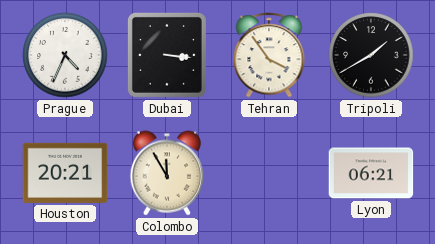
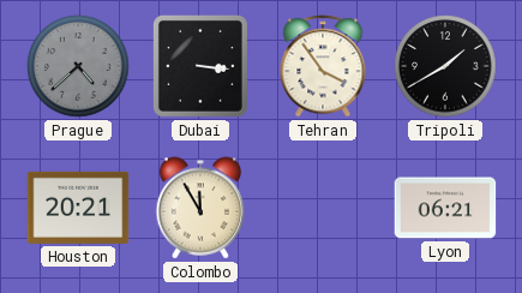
Prague: 4:34 -> 4:38 (78, 66)
Prague dial: white -> grey (78, 66)
